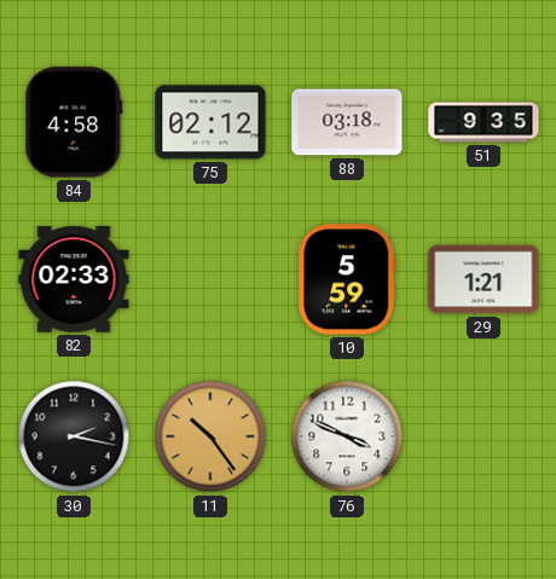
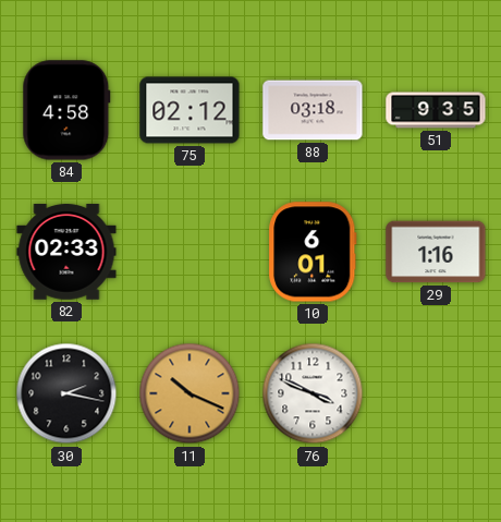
10: 5:59 -> 6:01 (313, 252)
29: 1:21 -> 1:16 (436, 252)
11: 10:24 -> 10:19 (190, 393)
